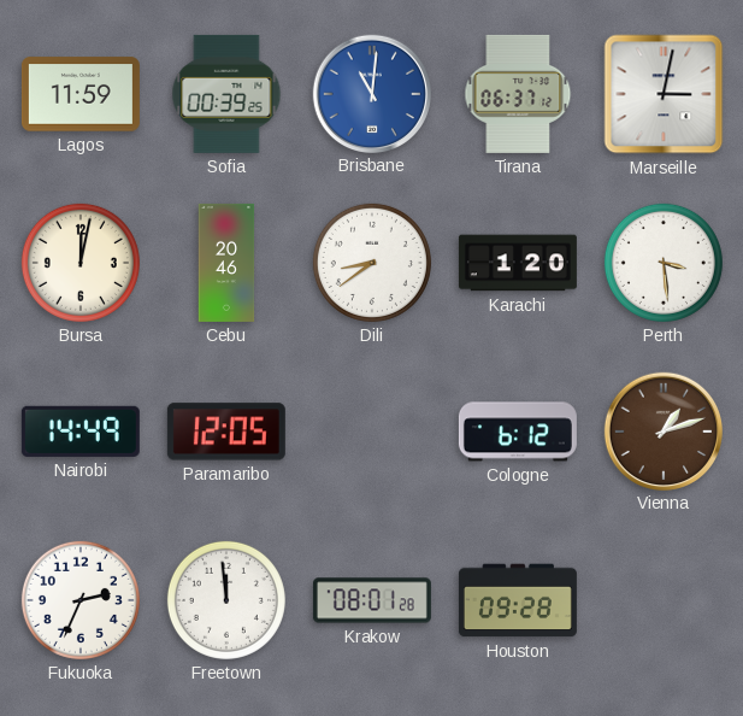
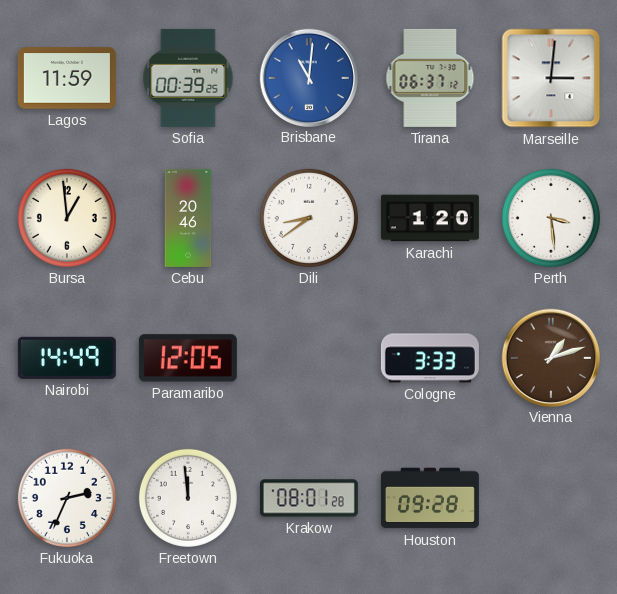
Marseille: 3:02 -> 3:01 (551, 78)
Bursa: 12:02 -> 12:59 (67, 218)
Cologne: 6:12 -> 3:33 (430, 358)
